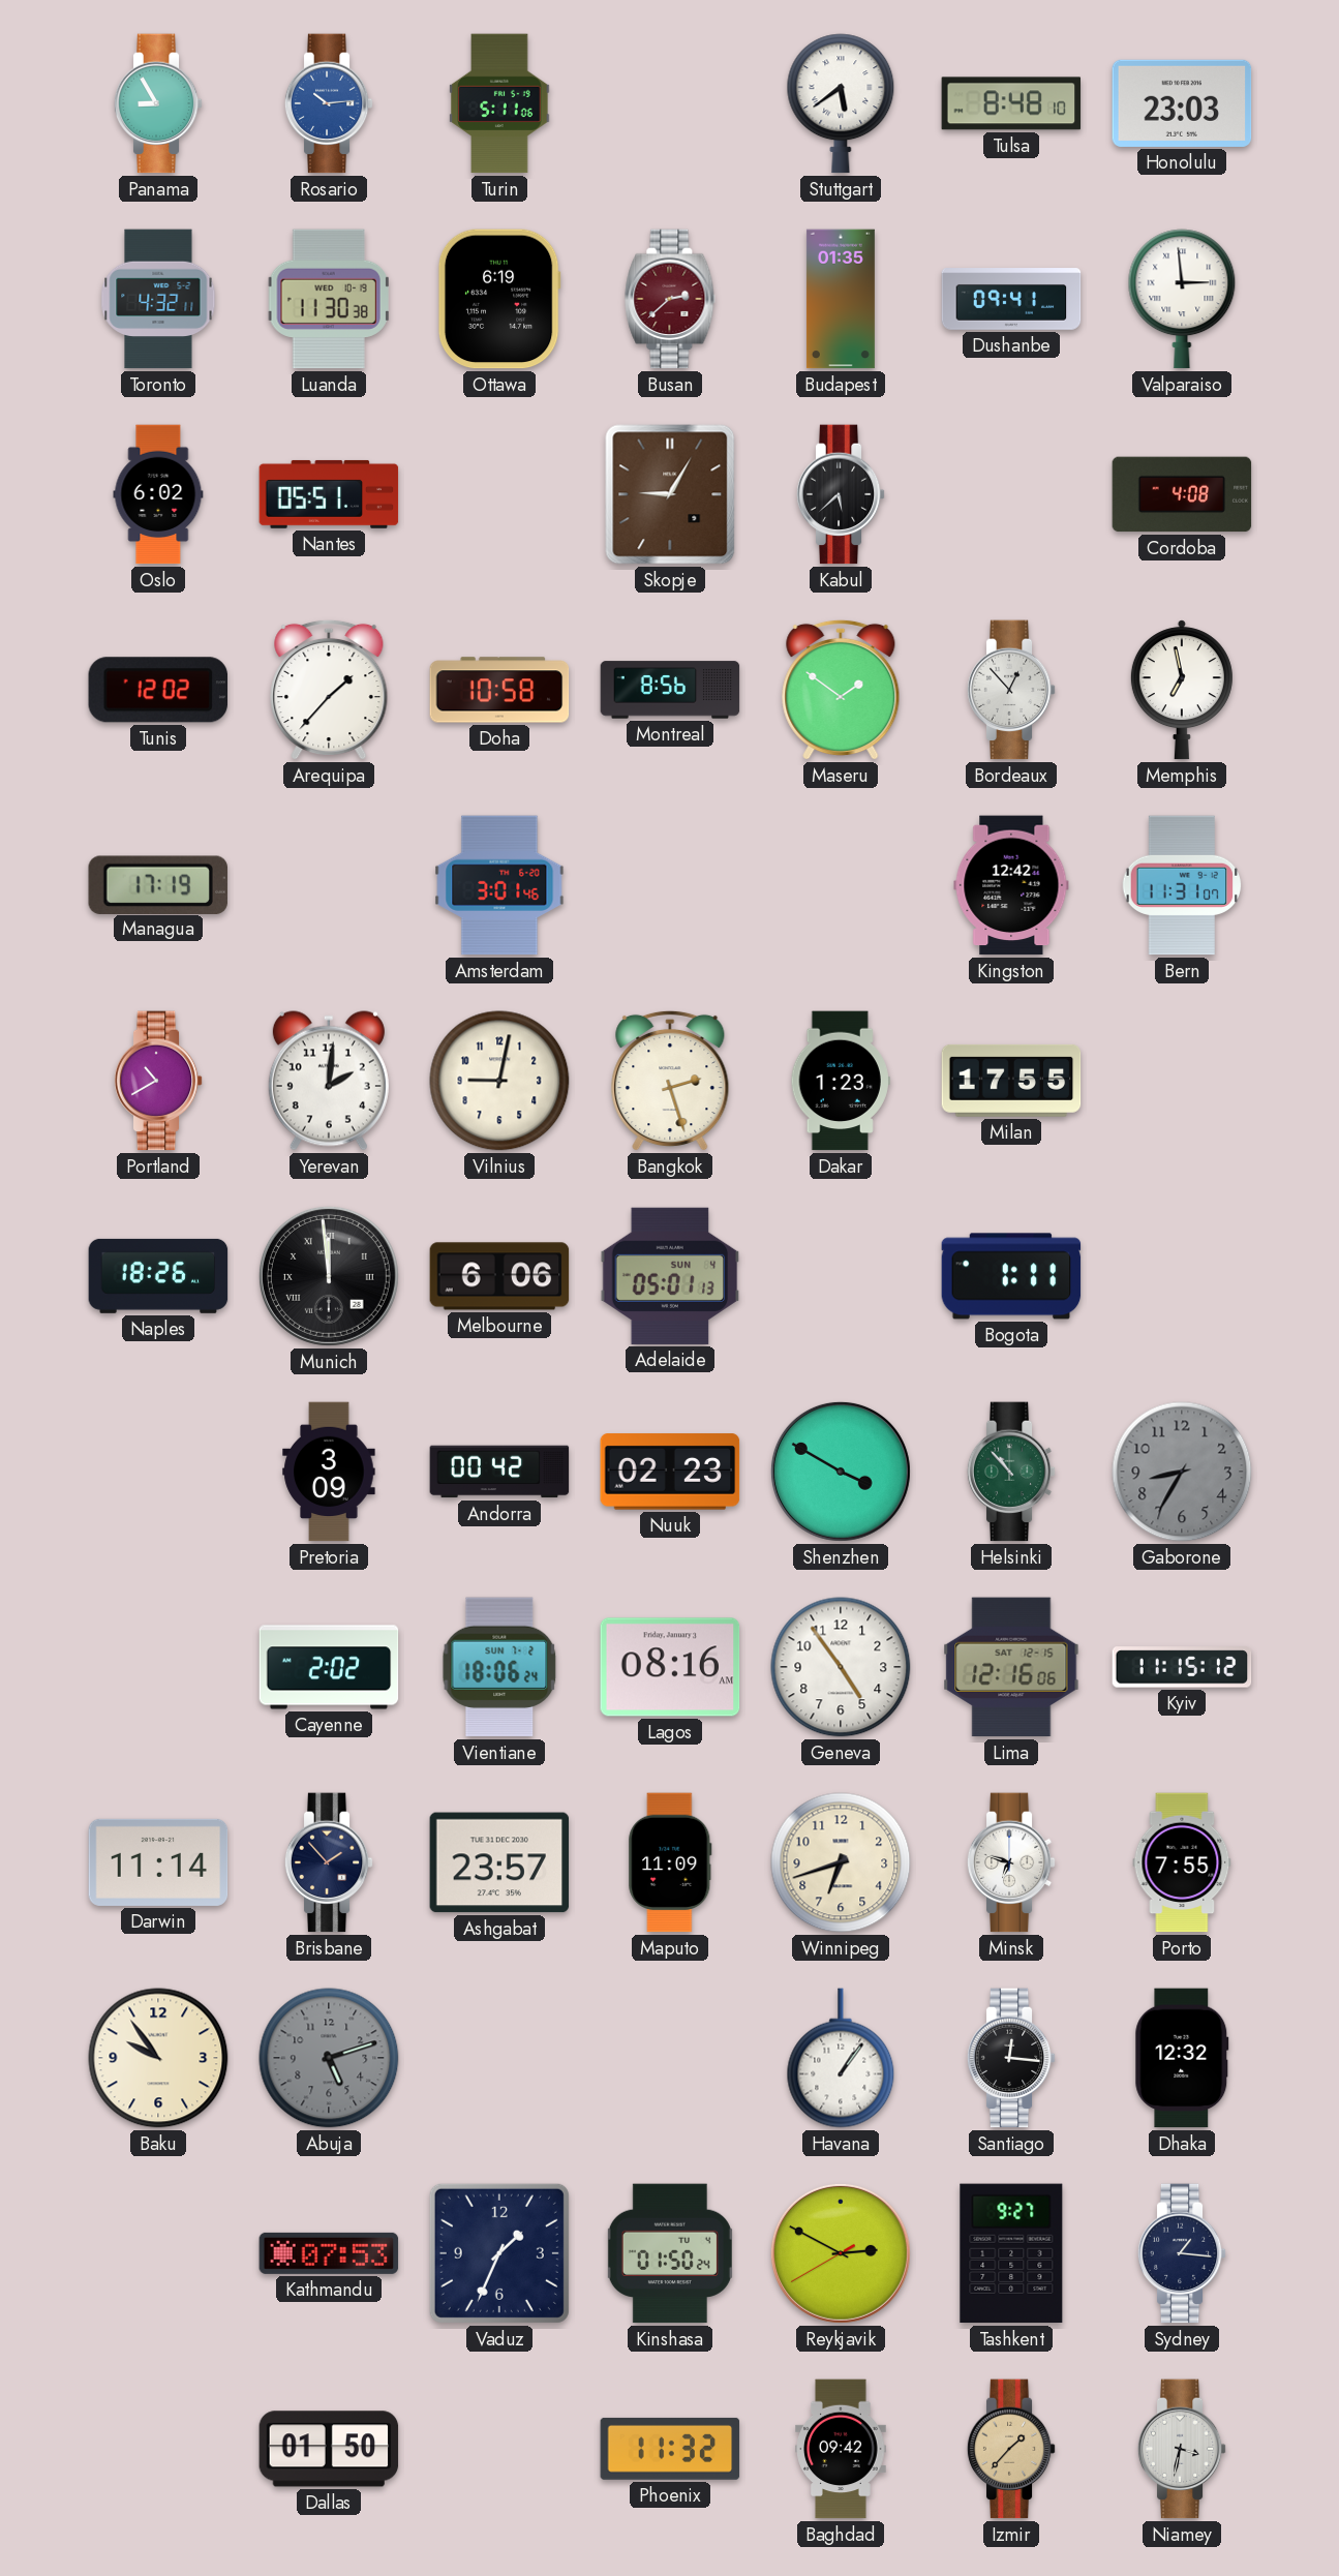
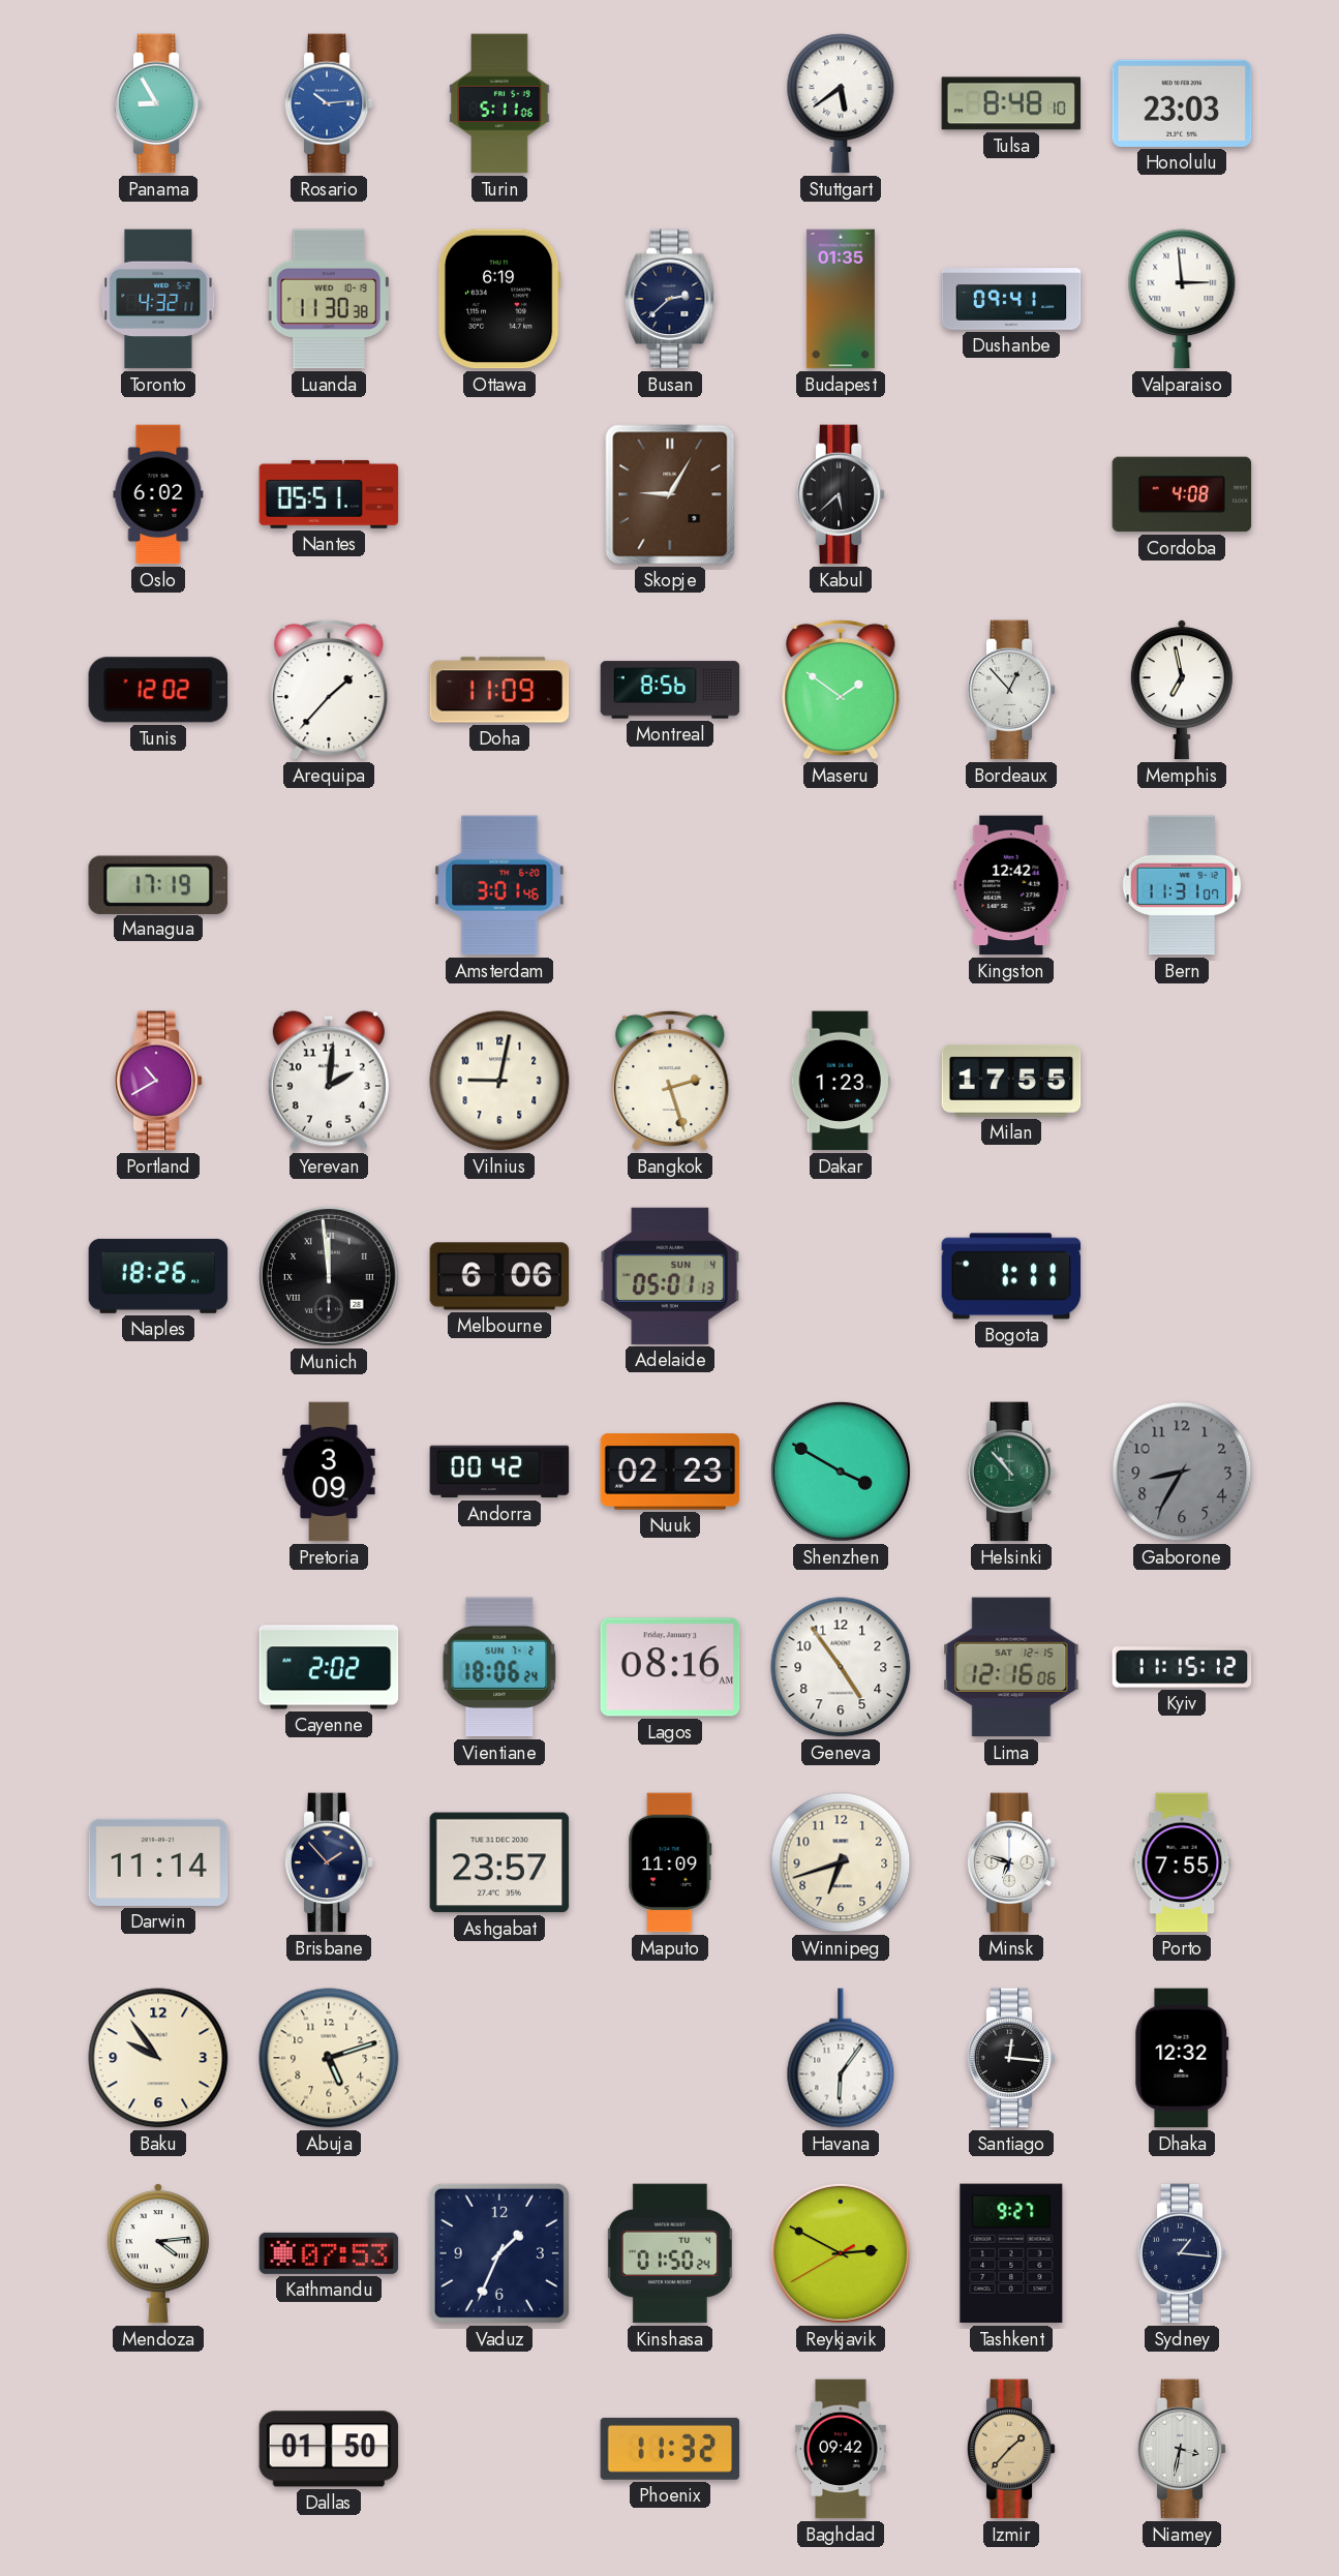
Busan dial: burgundy -> navy (670, 299)
Doha: 10:58 -> 11:09 (499, 690)
Abuja dial: grey -> cream (329, 2058)
Havana: 1:06 -> 6:06 (841, 2058)
Mendoza: none -> 4:14 (158, 2253)
